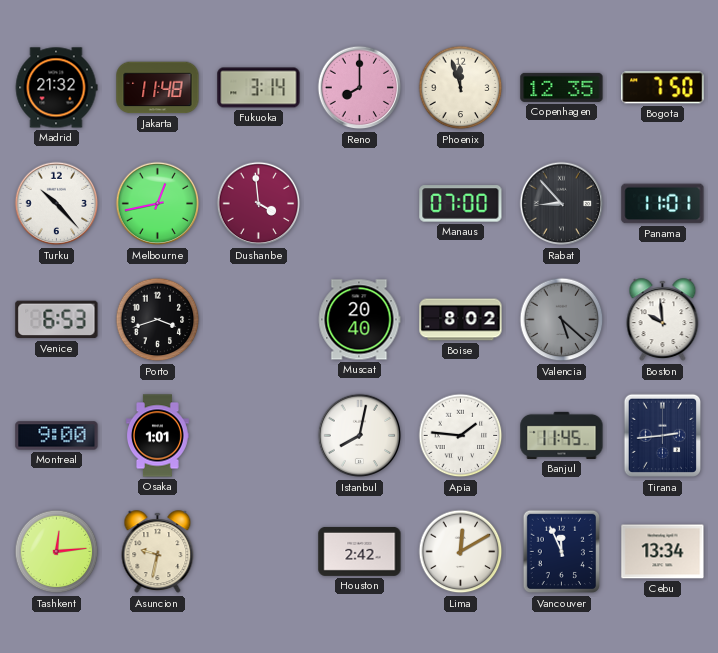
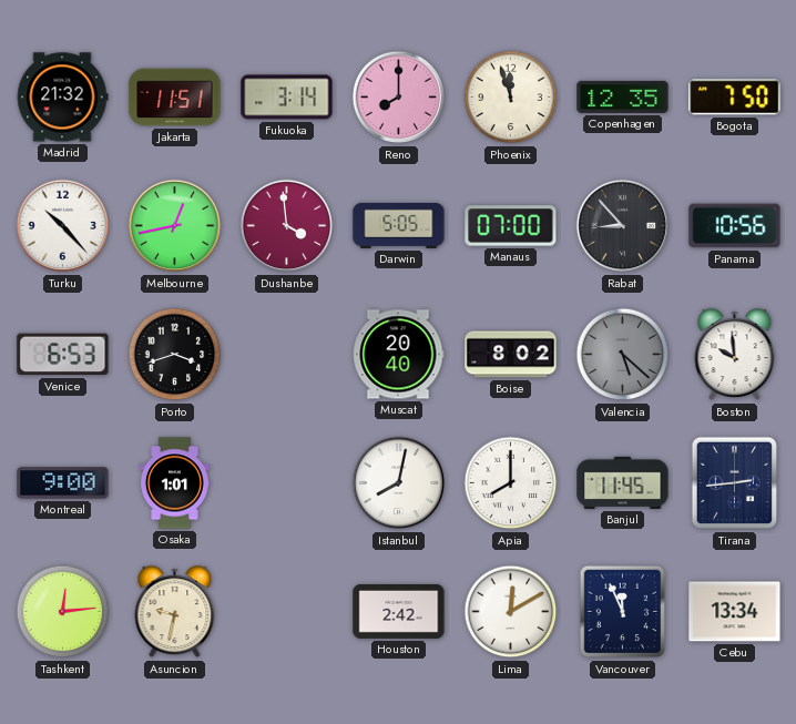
Jakarta: 11:48 -> 11:51 (175, 98)
Darwin: none -> 5:05 (399, 225)
Panama: 11:01 -> 10:56 (735, 226)
Apia: 1:46 -> 8:00 (511, 483)
